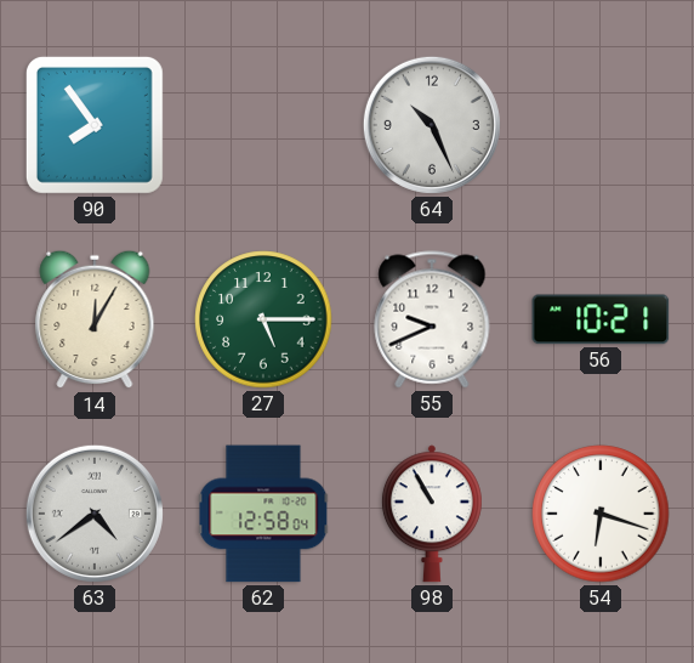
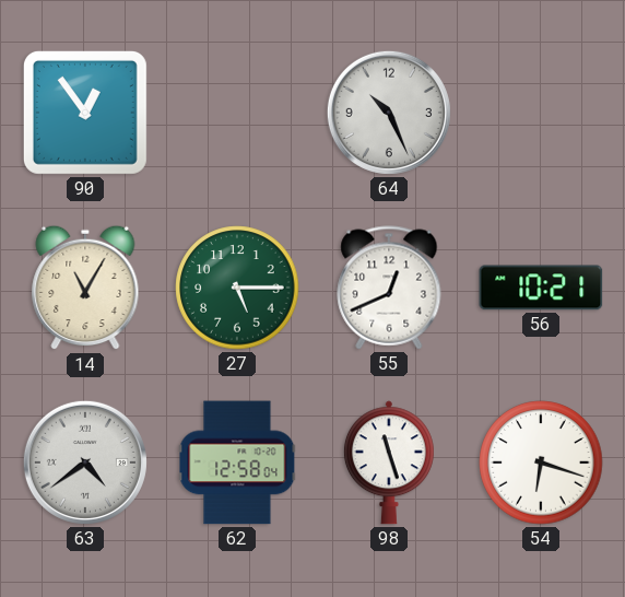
90: 7:54 -> 12:54 (85, 113)
14: 12:05 -> 11:05 (85, 288)
55: 9:41 -> 12:41 (389, 288)
98: 10:55 -> 11:27 (389, 463)
